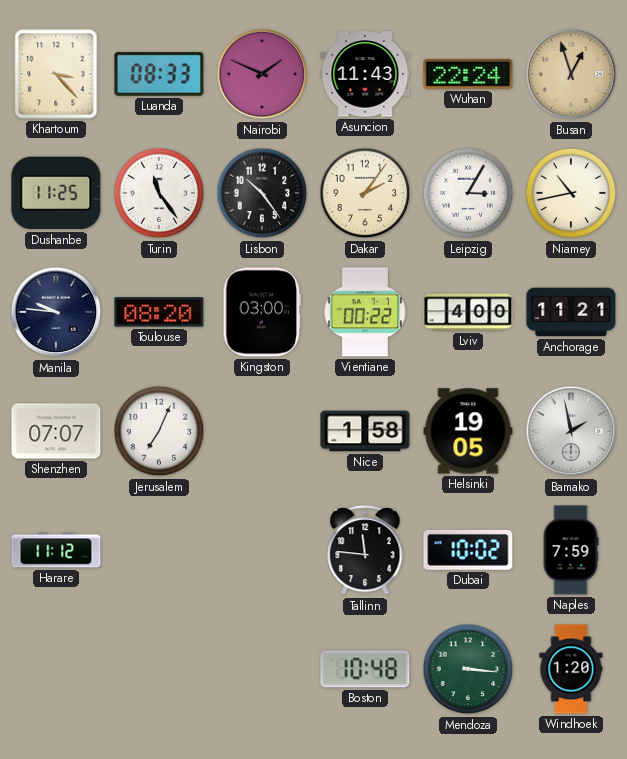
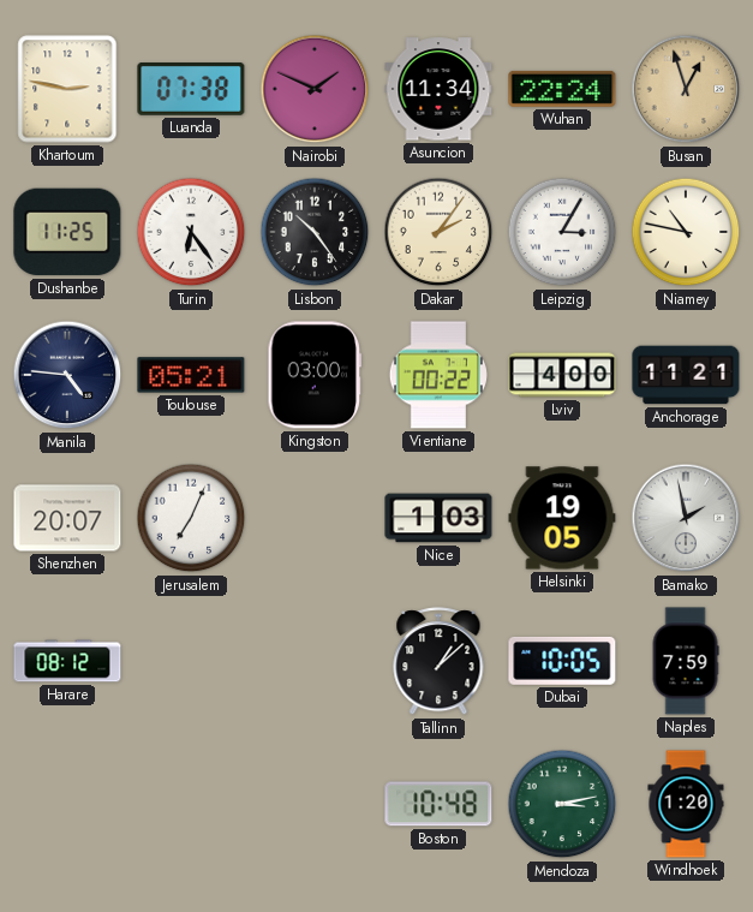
Khartoum: 3:23 -> 2:47 (67, 89)
Luanda: 08:33 -> 07:38 (191, 90)
Asuncion: 11:43 -> 11:34 (438, 89)
Turin: 11:24 -> 6:24 (191, 232)
Niamey: 10:43 -> 10:47 (686, 232)
Manila: 9:46 -> 4:46 (67, 375)
Toulouse: 08:20 -> 05:21 (191, 375)
Shenzhen: 07:07 -> 20:07 (67, 518)
Nice: 1:58 -> 1:03 (438, 518)
Harare: 11:12 -> 08:12 (67, 661)
Tallinn: 11:46 -> 1:08 (438, 662)
Dubai: 10:02 -> 10:05 (562, 661)
Mendoza: 3:16 -> 3:13 (562, 804)
